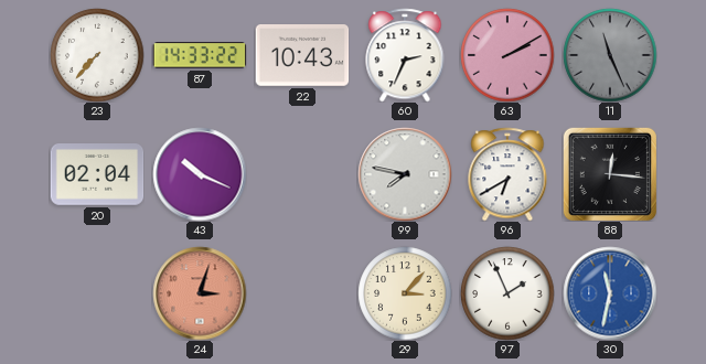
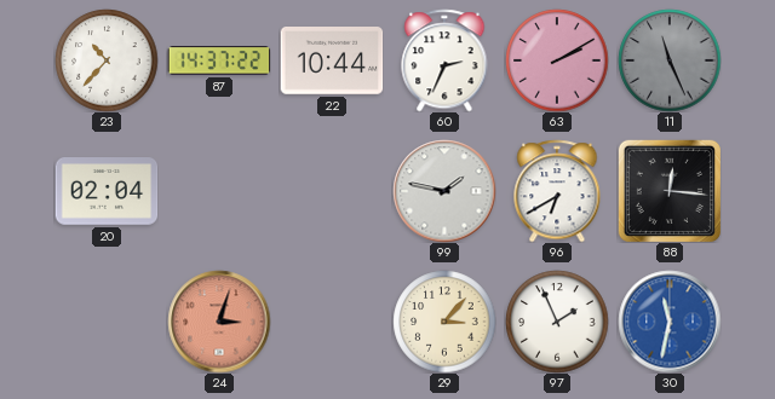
23: 7:37 -> 10:37 (107, 60)
87: 14:33 -> 14:37 (219, 60)
22: 10:43 -> 10:44 (332, 62)
43: 10:19 -> none (200, 174)
99: 7:47 -> 1:47 (444, 191)
